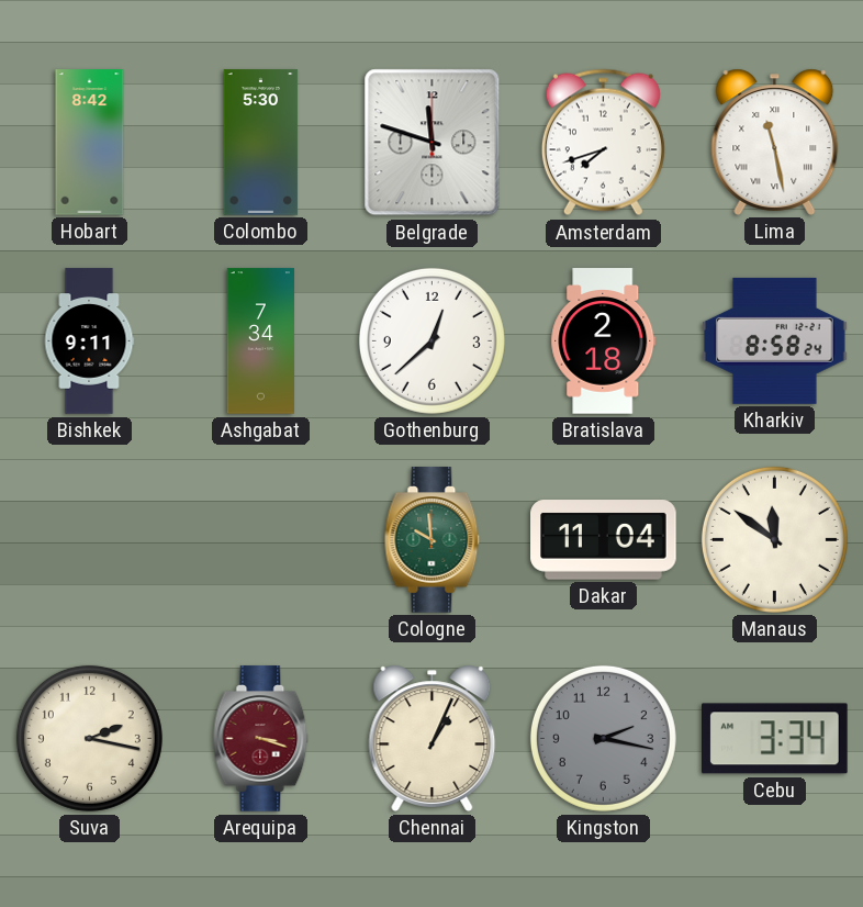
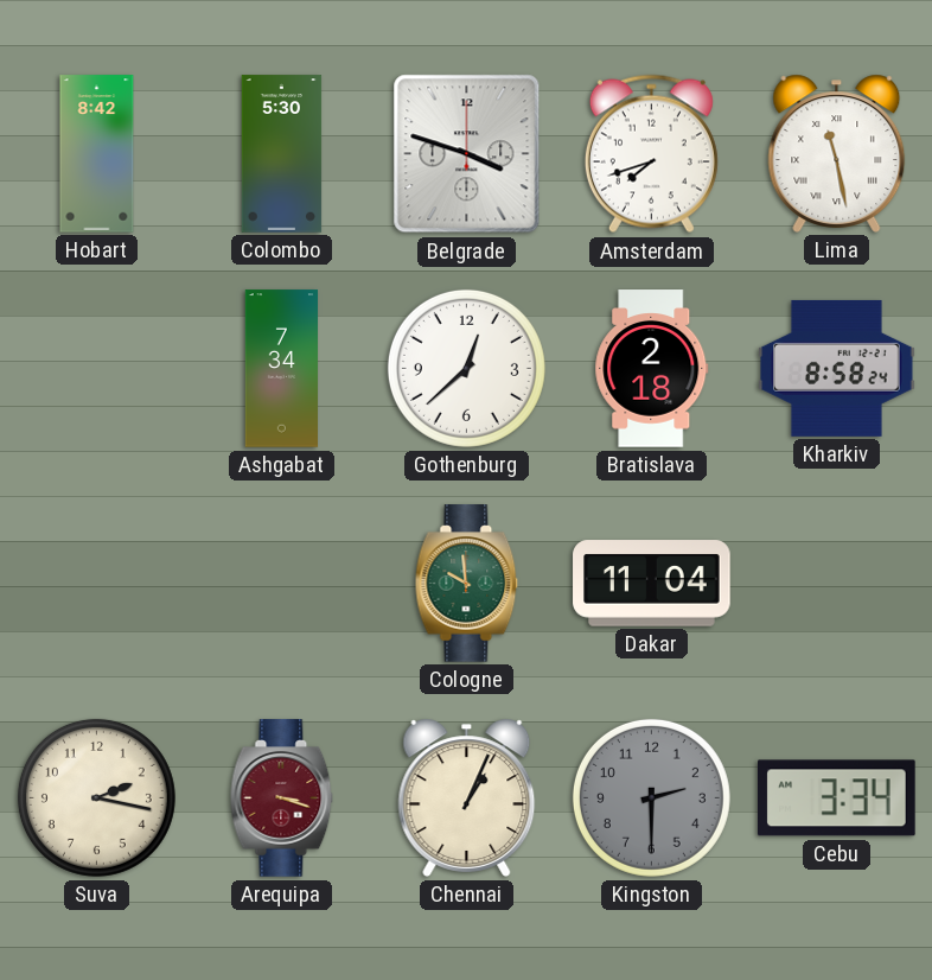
Belgrade: 11:48 -> 3:48 (467, 154)
Bishkek: 9:11 -> none (89, 341)
Manaus: 11:51 -> none (774, 539)
Kingston: 2:17 -> 2:30 (651, 797)
